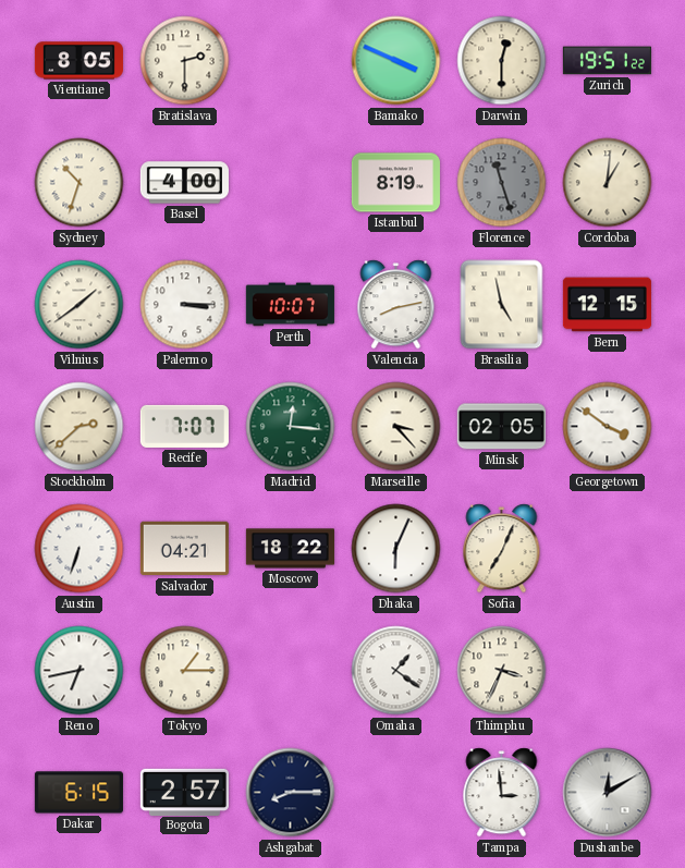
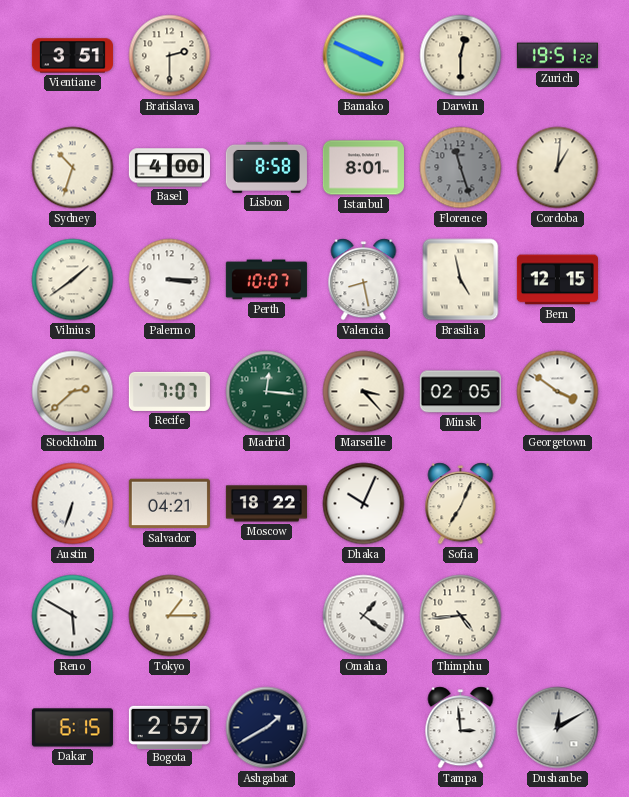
Vientiane: 8:05 -> 3:51 (72, 56)
Lisbon: none -> 8:58 (266, 167)
Istanbul: 8:19 -> 8:01 (363, 168)
Valencia: 8:13 -> 8:28 (364, 280)
Dhaka: 6:04 -> 10:04 (364, 504)
Reno: 6:43 -> 5:50 (73, 616)
Thimphu: 3:34 -> 4:44 (461, 616)
Ashgabat: 8:15 -> 1:40 (267, 728)
